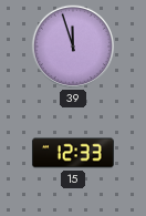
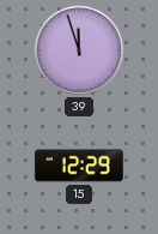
15: 12:33 -> 12:29 (79, 166)
